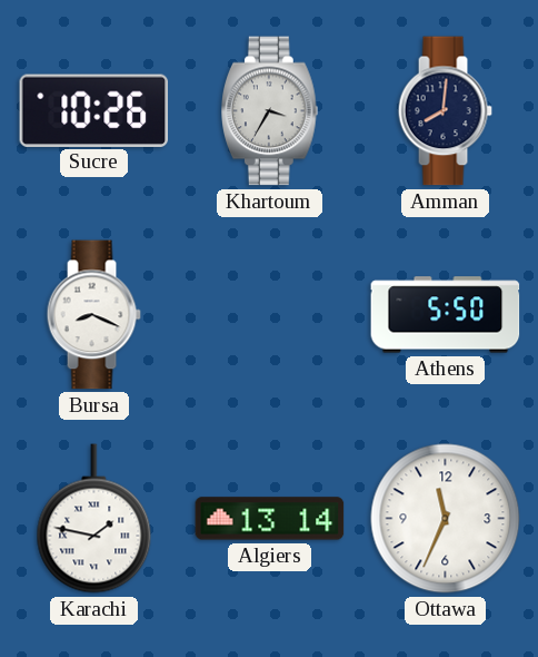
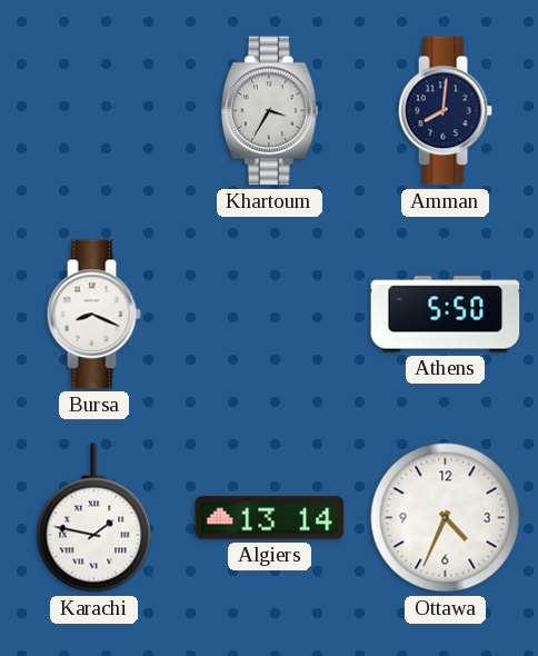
Sucre: 10:26 -> none (94, 110)
Ottawa: 11:34 -> 4:34 (446, 518)
